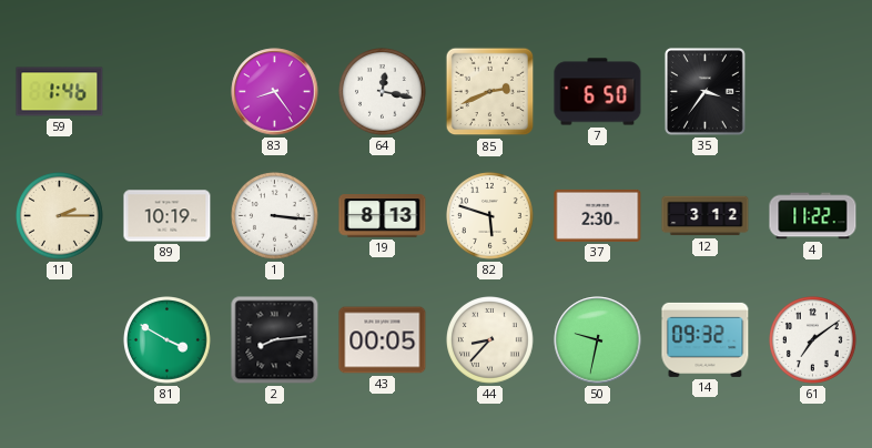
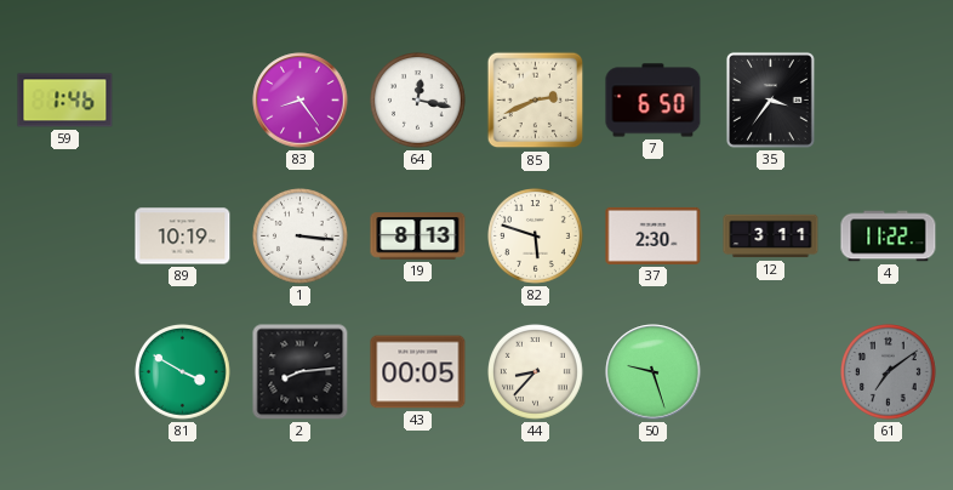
11: 2:15 -> none (60, 216)
12: 3:12 -> 3:11 (771, 237)
50: 9:32 -> 9:27 (654, 372)
14: 09:32 -> none (706, 339)
61 dial: white -> grey (889, 372)
